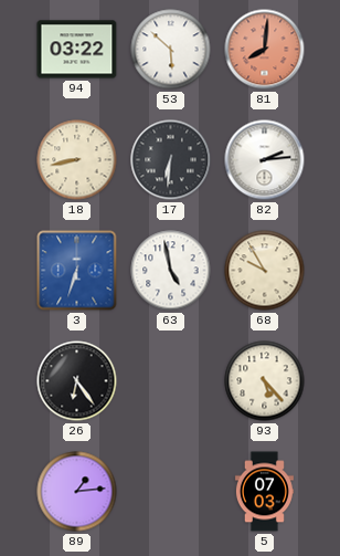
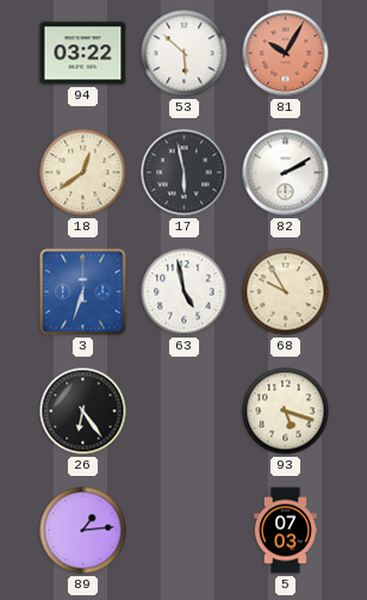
81: 8:01 -> 10:05 (286, 54)
18: 8:43 -> 12:39 (83, 173)
17: 6:31 -> 5:58 (185, 173)
82: 2:14 -> 2:10 (286, 173)
93: 5:23 -> 5:18 (286, 412)
